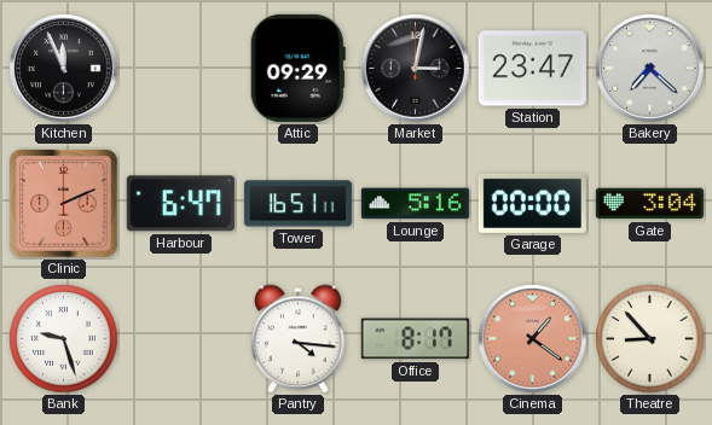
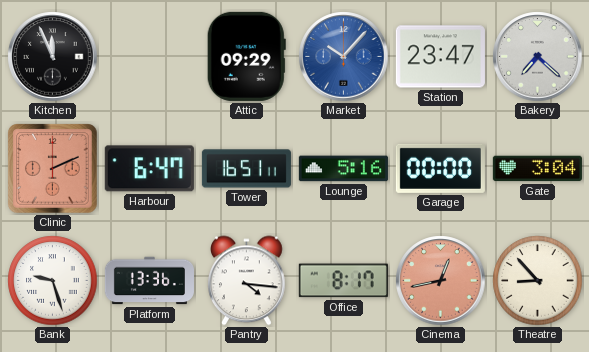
Market: 3:02 -> 10:07 (344, 57)
Market dial: black -> blue (344, 57)
Platform: none -> 13:36 (149, 281)
Cinema: 1:21 -> 12:43 (441, 281)
